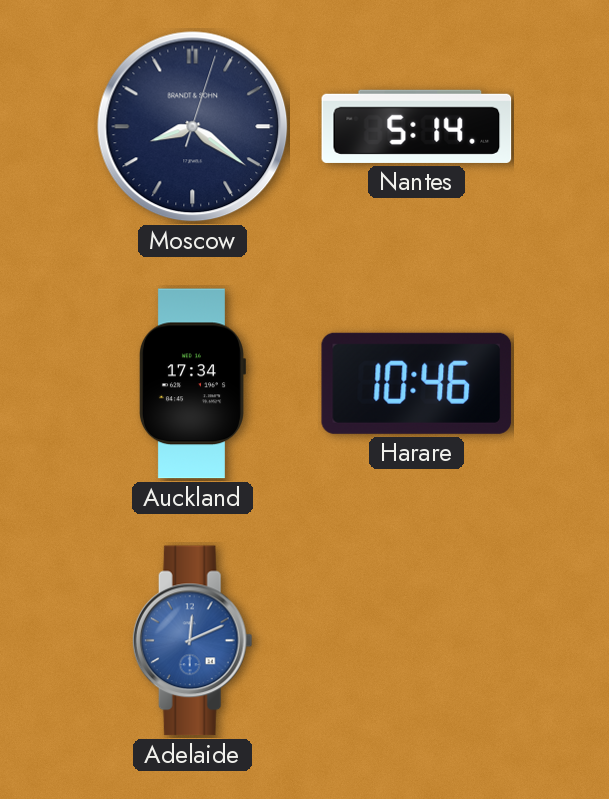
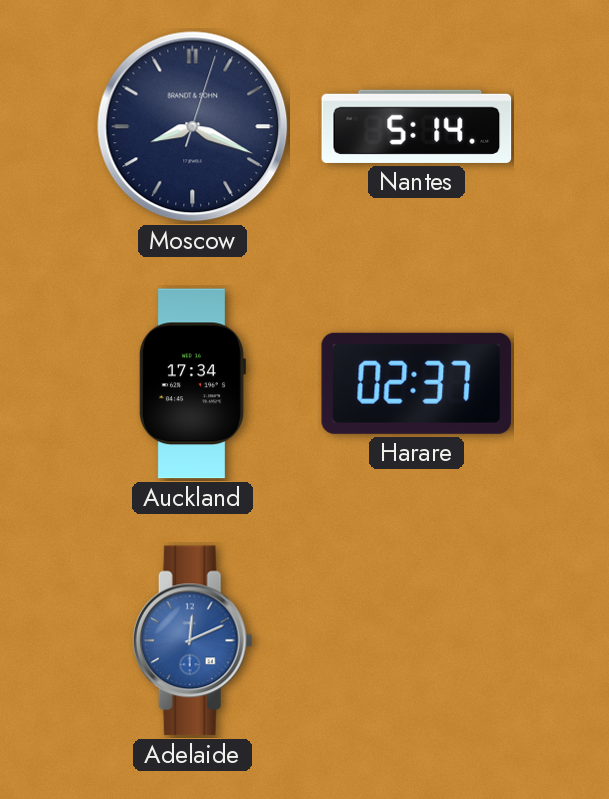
Moscow: 8:21 -> 8:19 (193, 127)
Harare: 10:46 -> 02:37 (417, 383)
